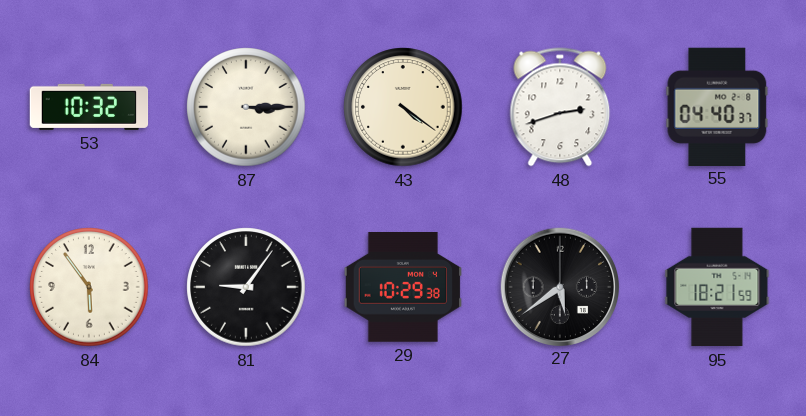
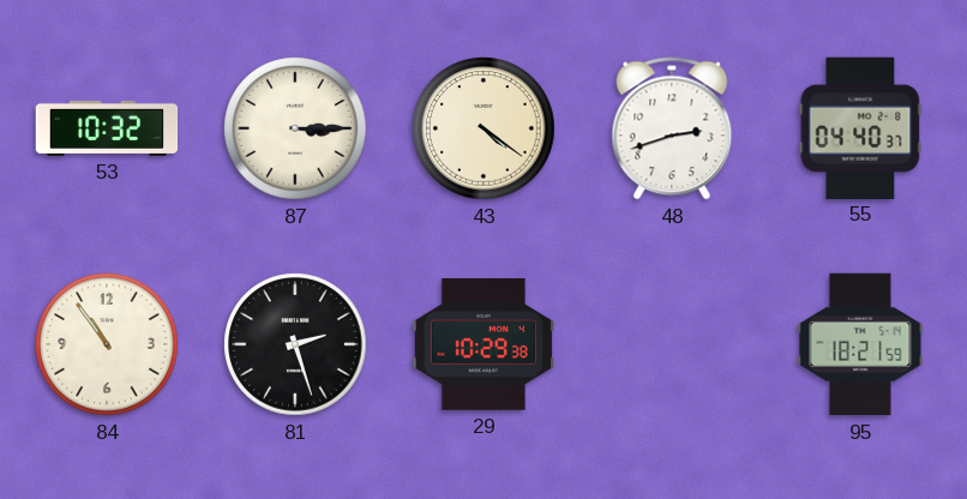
84: 5:54 -> 10:54 (107, 344)
81: 9:06 -> 2:27 (295, 344)
27: 5:39 -> none (559, 286)
